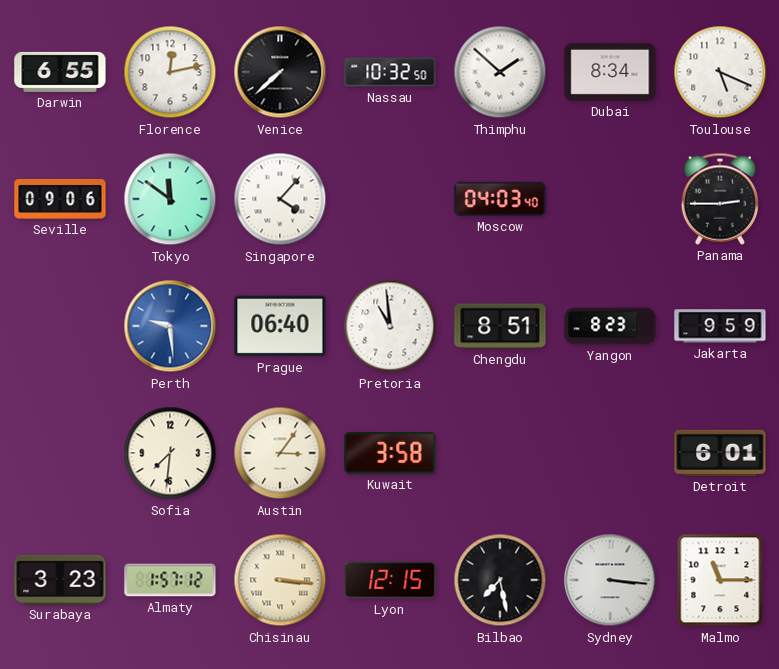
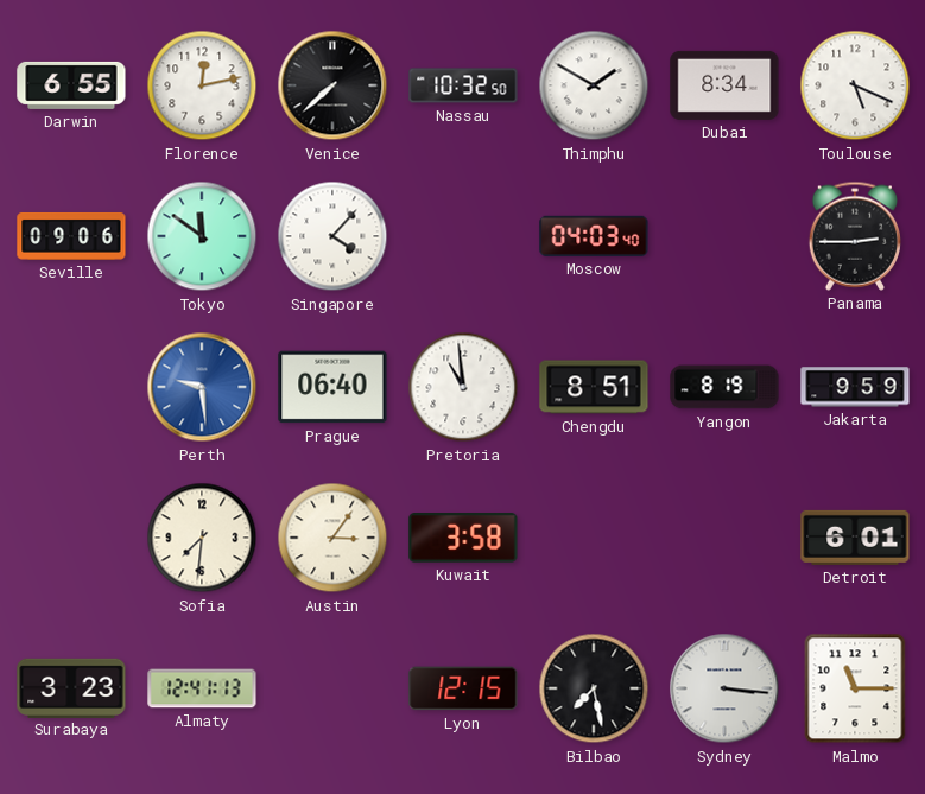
Thimphu: 1:52 -> 1:50 (594, 85)
Yangon: 8:23 -> 8:19 (724, 387)
Almaty: 1:57 -> 12:41 (202, 688)
Chisinau: 3:16 -> none (280, 580)
